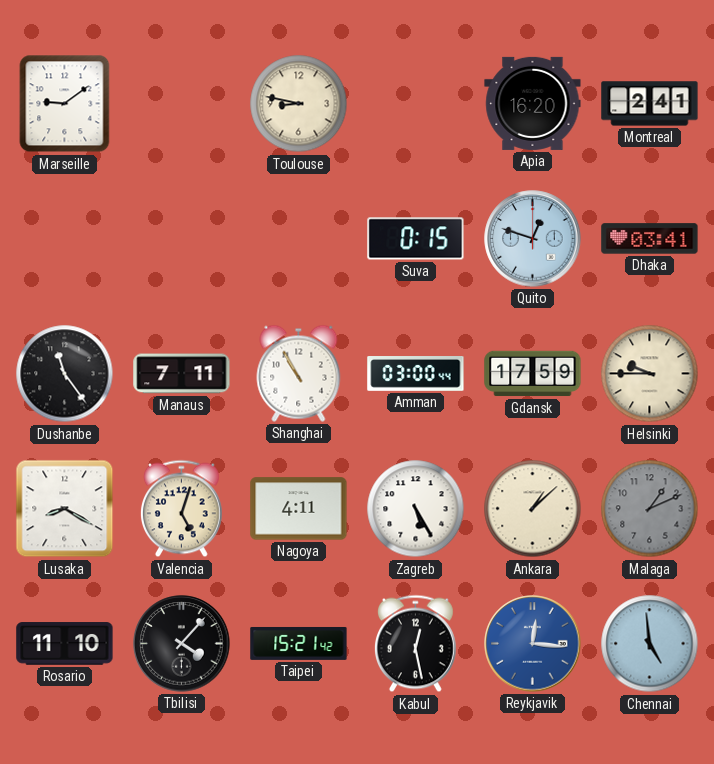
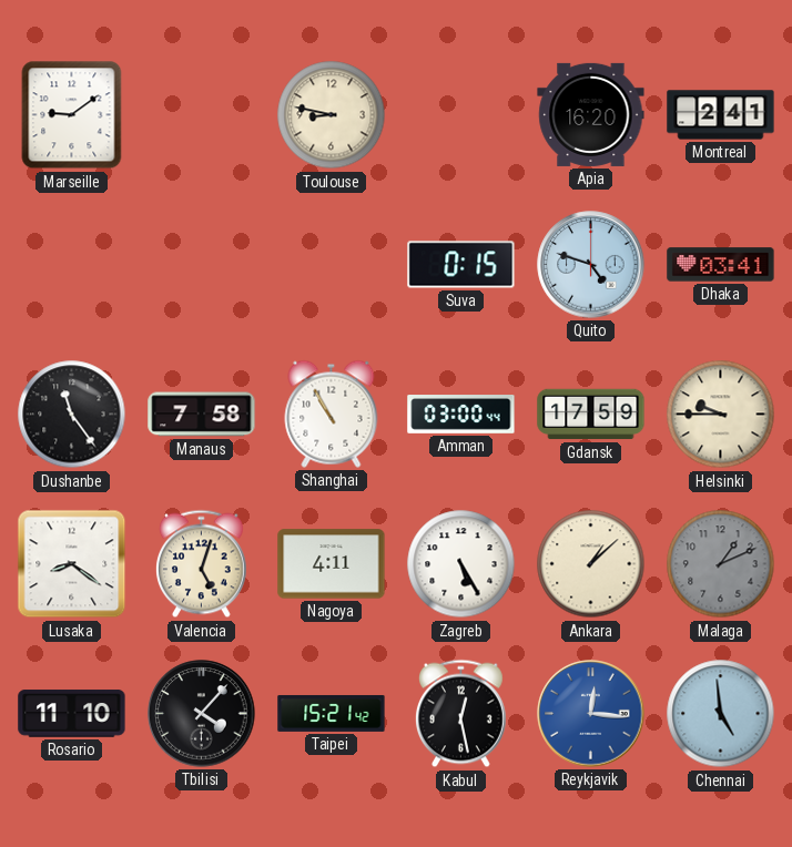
Quito: 12:48 -> 4:48 (591, 265)
Manaus: 7:11 -> 7:58 (202, 415)
Lusaka: 8:20 -> 8:21 (72, 564)
